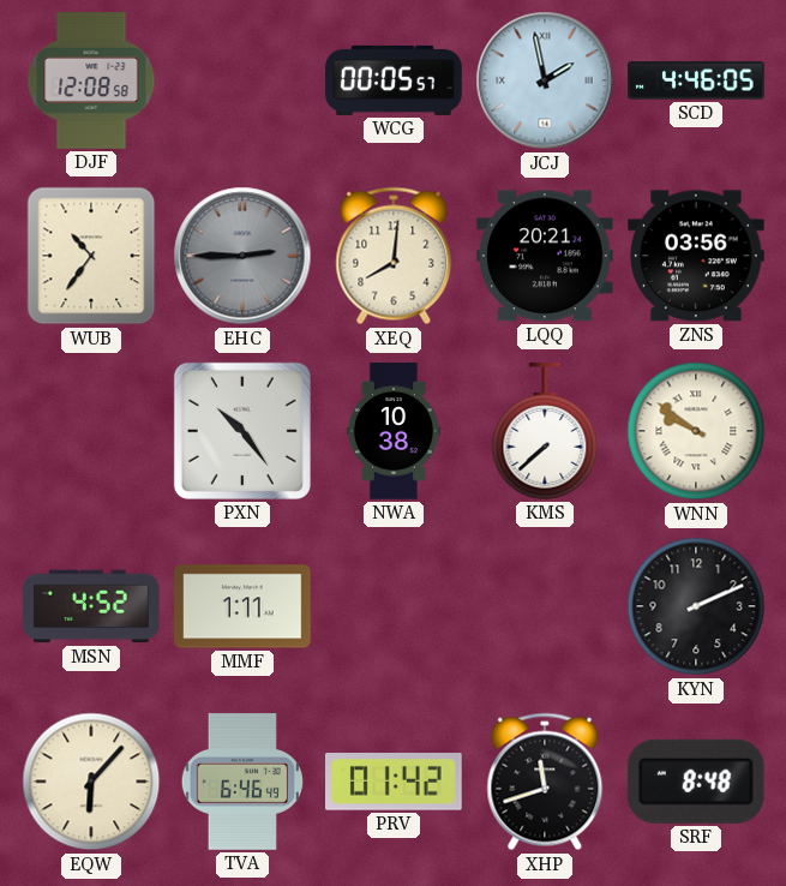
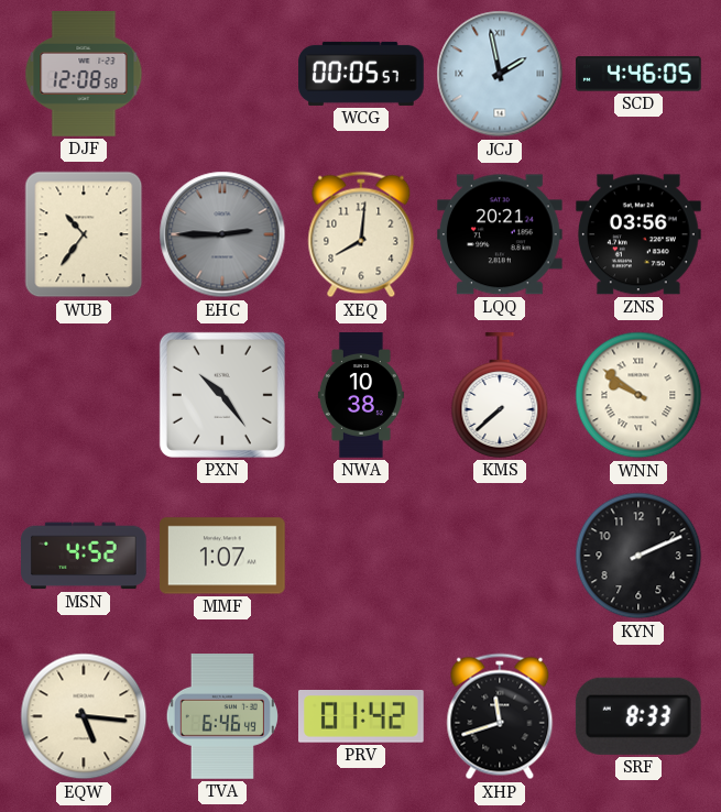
MMF: 1:11 -> 1:07 (223, 556)
EQW: 6:07 -> 5:16 (84, 716)
SRF: 8:48 -> 8:33 (638, 716)
